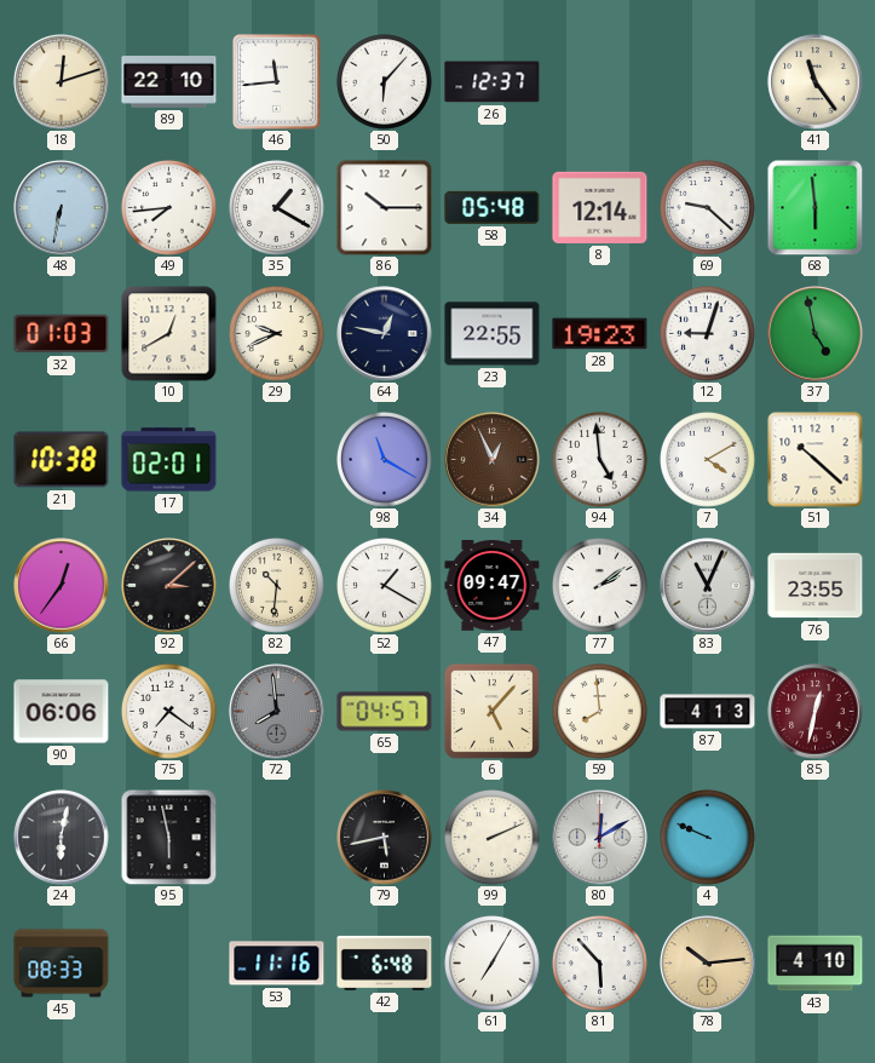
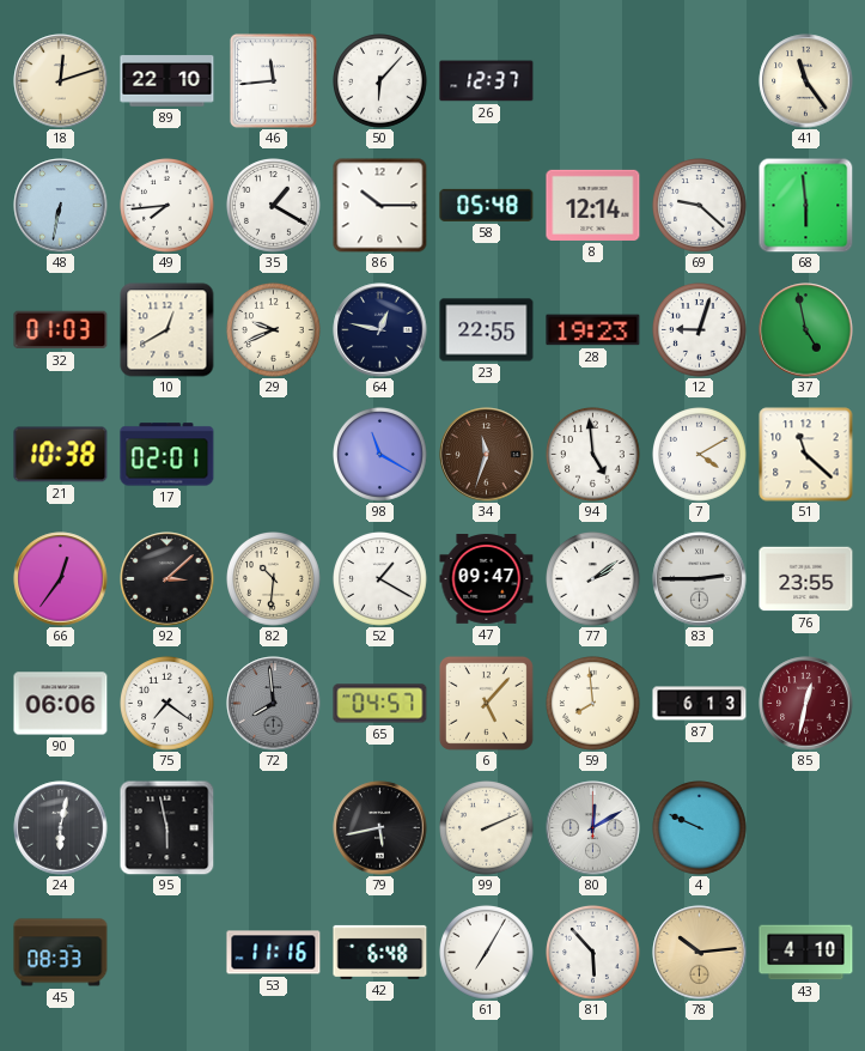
34: 12:56 -> 11:33 (487, 455)
51: 10:22 -> 11:22 (806, 455)
83: 11:04 -> 2:45 (700, 579)
87: 4:13 -> 6:13 (700, 704)
